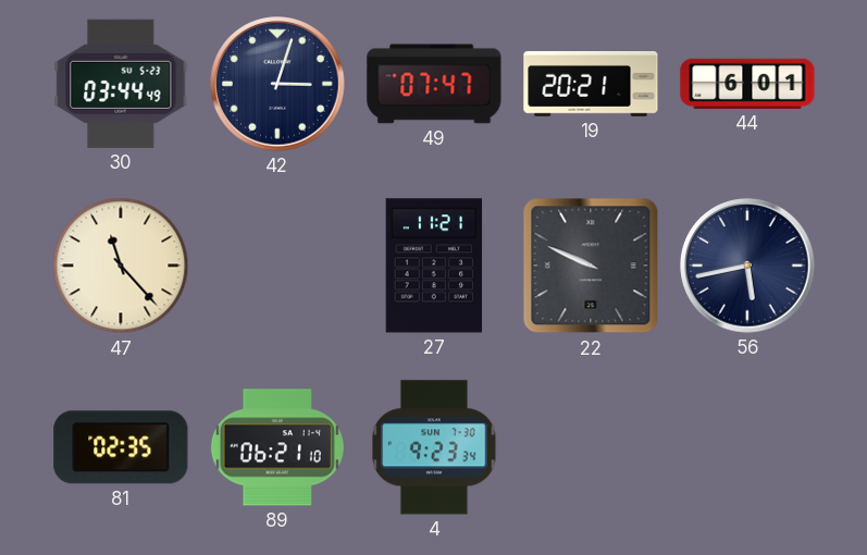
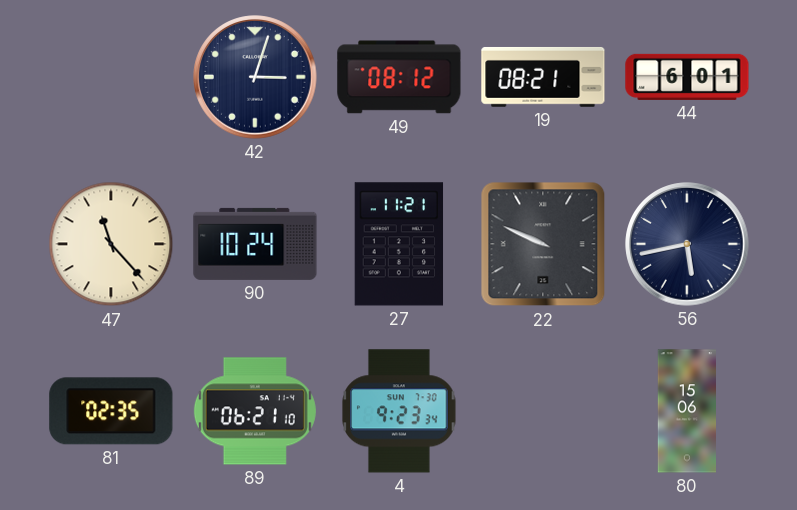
30: 03:44 -> none (121, 84)
49: 07:47 -> 08:12 (399, 77)
19: 20:21 -> 08:21 (543, 77)
90: none -> 10:24 (255, 244)
80: none -> 15:06 (686, 411)
